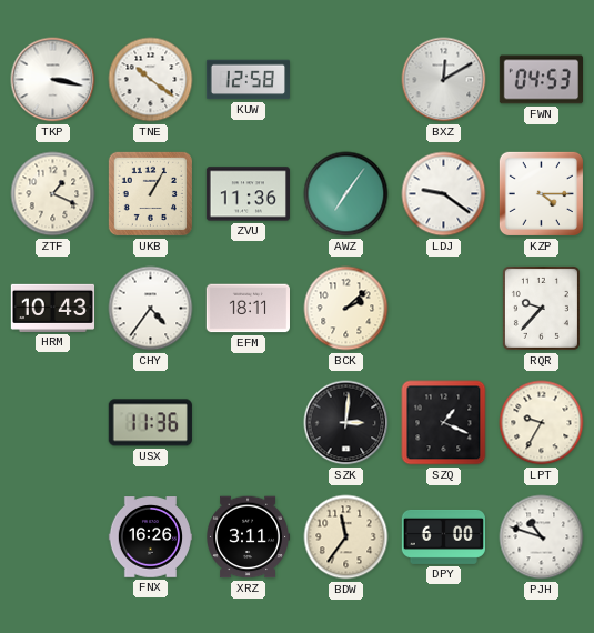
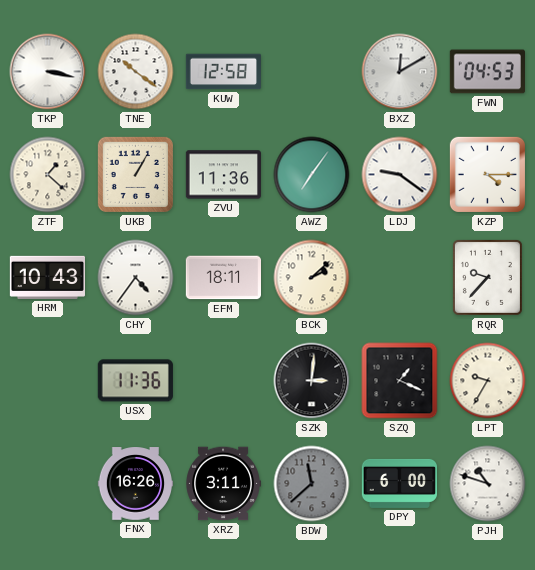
ZTF: 1:19 -> 1:22 (48, 175)
BDW: 11:36 -> 11:38 (312, 484)
BDW dial: cream -> grey (312, 484)
